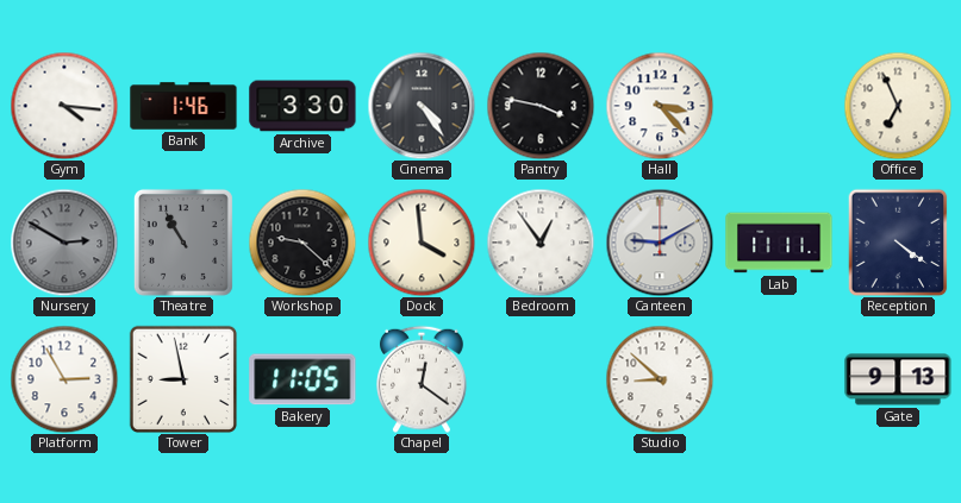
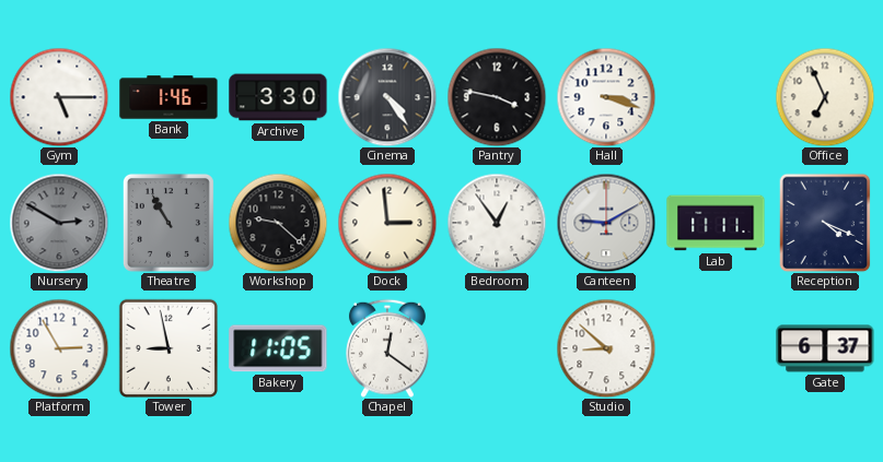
Gym: 4:16 -> 5:15 (59, 97)
Hall: 3:23 -> 3:18 (606, 97)
Dock: 3:59 -> 2:59 (387, 223)
Reception: 4:21 -> 4:19 (825, 223)
Gate: 9:13 -> 6:37 (825, 348)
